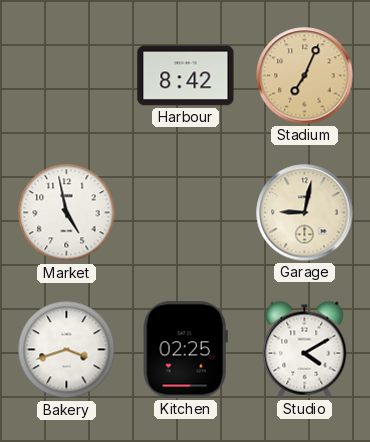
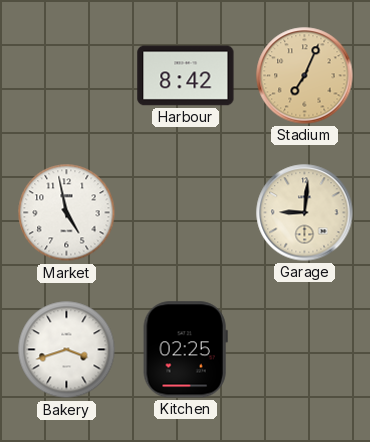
Garage: 9:02 -> 9:01 (305, 213)
Studio: 4:10 -> none (305, 349)
